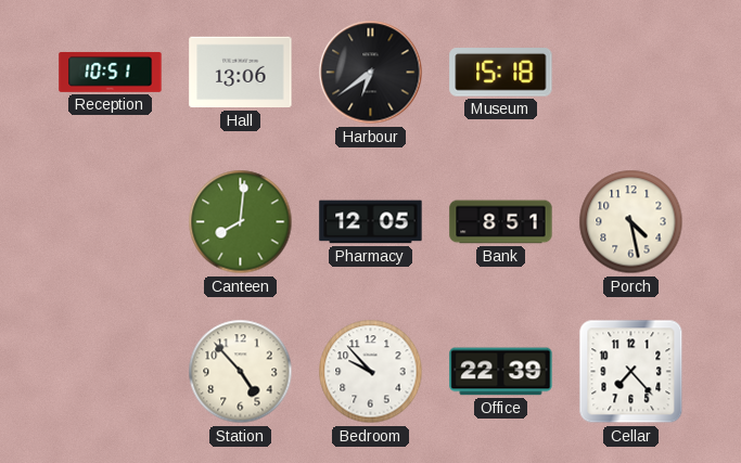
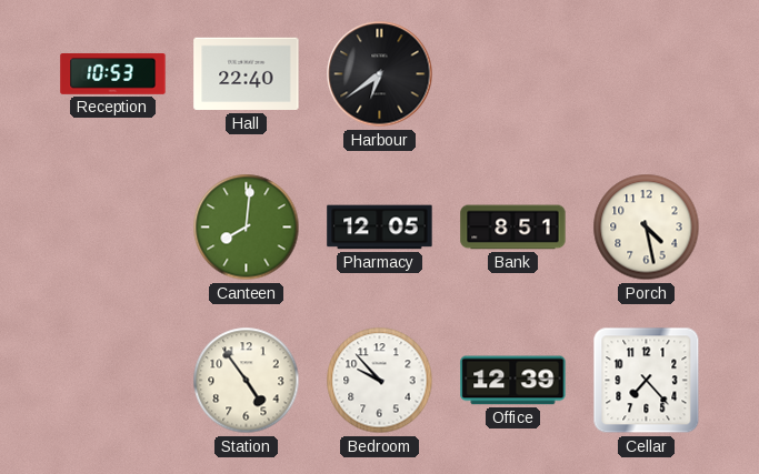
Reception: 10:51 -> 10:53 (113, 73)
Hall: 13:06 -> 22:40 (247, 74)
Museum: 15:18 -> none (501, 73)
Station: 4:53 -> 4:54 (247, 381)
Office: 22:39 -> 12:39 (513, 381)
